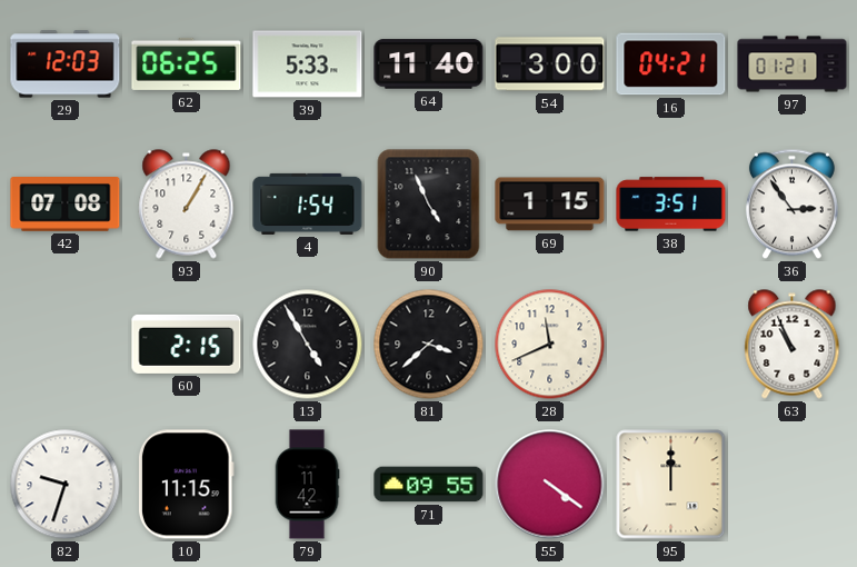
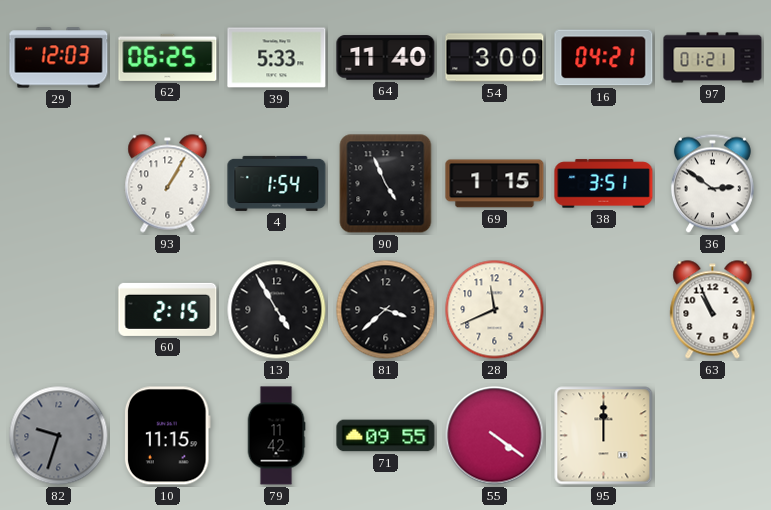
42: 07:08 -> none (66, 205)
36: 2:54 -> 2:51 (712, 184)
82 dial: white -> grey (59, 436)
